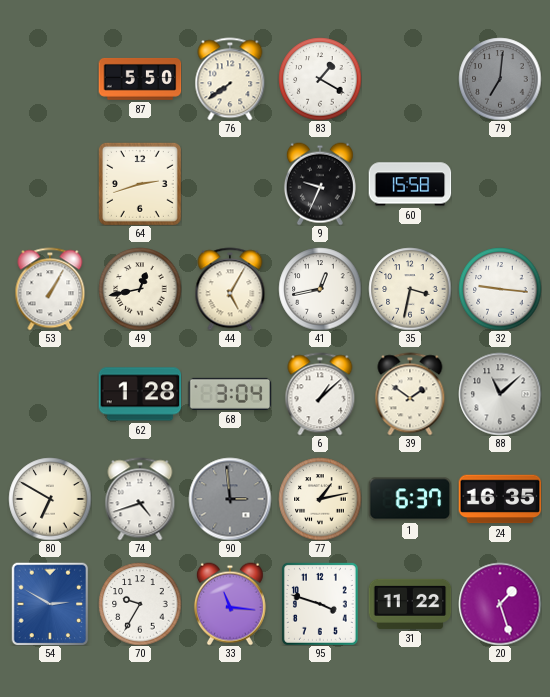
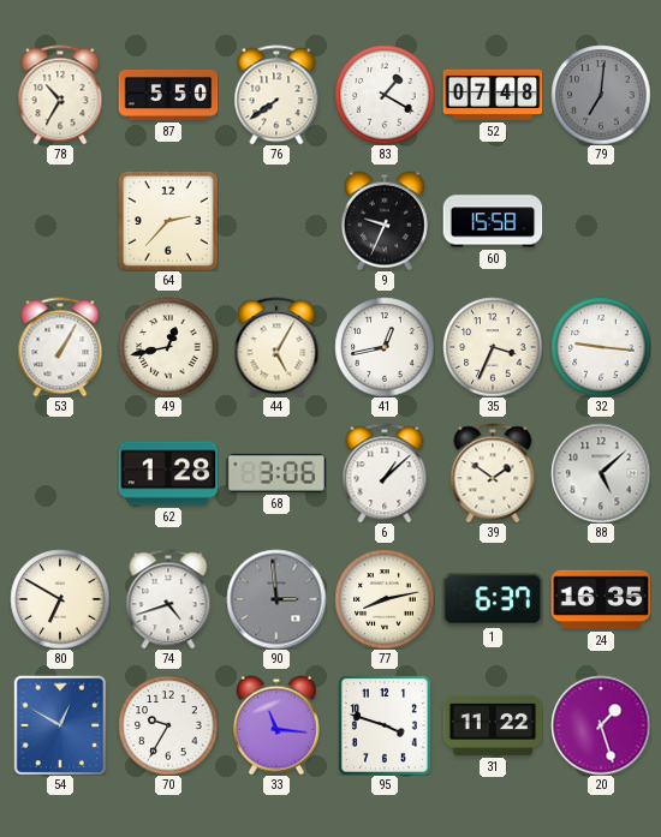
78: none -> 10:35 (60, 95)
52: none -> 07:48 (493, 95)
64: 2:42 -> 2:37 (168, 221)
35: 3:32 -> 3:34 (493, 347)
68: 3:04 -> 3:06 (276, 473)
88: 11:08 -> 5:08 (601, 473)
77: 1:13 -> 8:13 (385, 599)
54: 2:50 -> 12:50 (60, 725)
